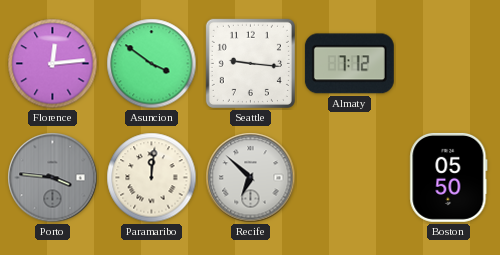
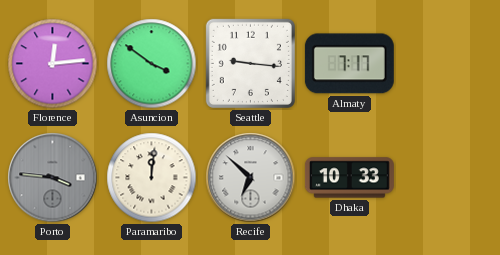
Almaty: 7:12 -> 7:17 (349, 64)
Dhaka: none -> 10:33 (349, 178)
Boston: 05:50 -> none (449, 177)
